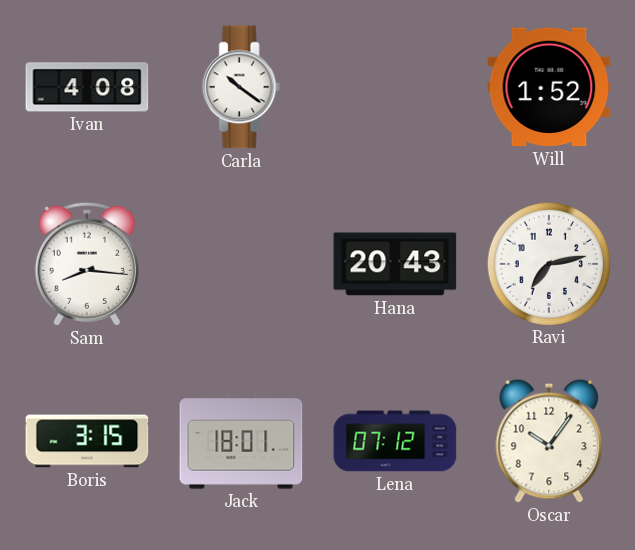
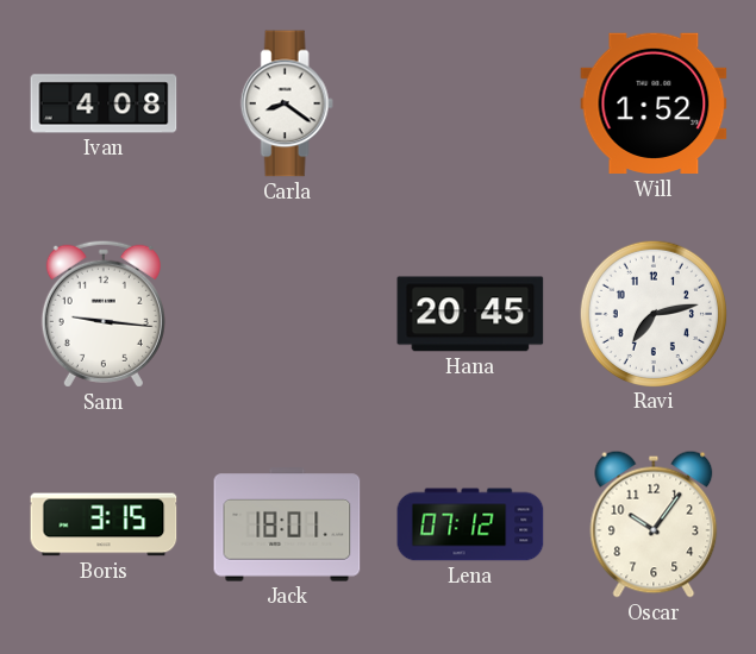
Carla: 10:21 -> 8:21 (287, 103)
Sam: 8:16 -> 9:16 (104, 314)
Hana: 20:43 -> 20:45 (470, 314)
